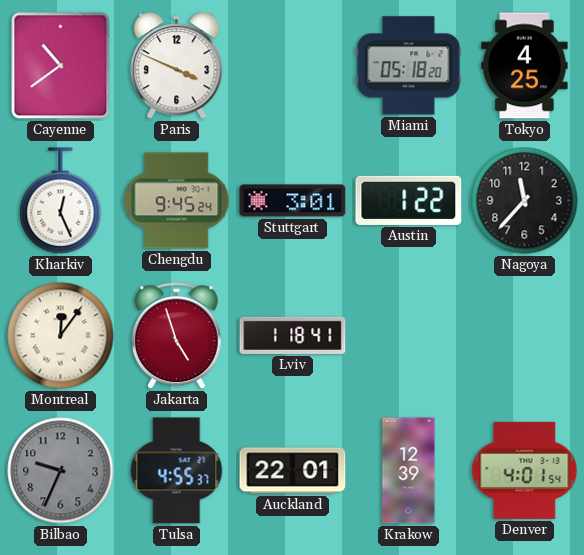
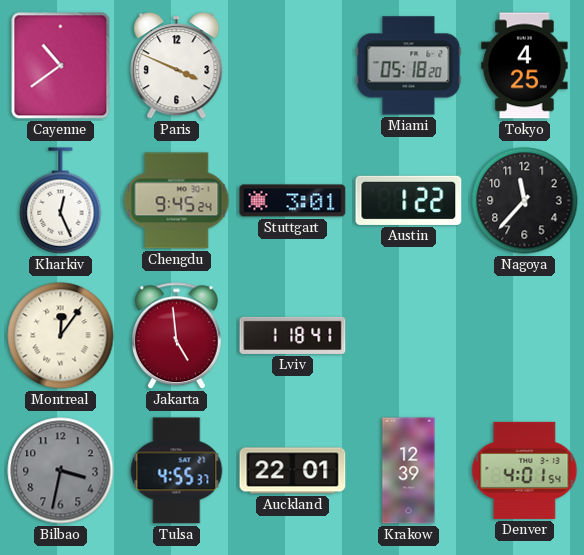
Jakarta: 4:57 -> 4:59 (176, 336)
Bilbao: 9:34 -> 3:32 (61, 471)
